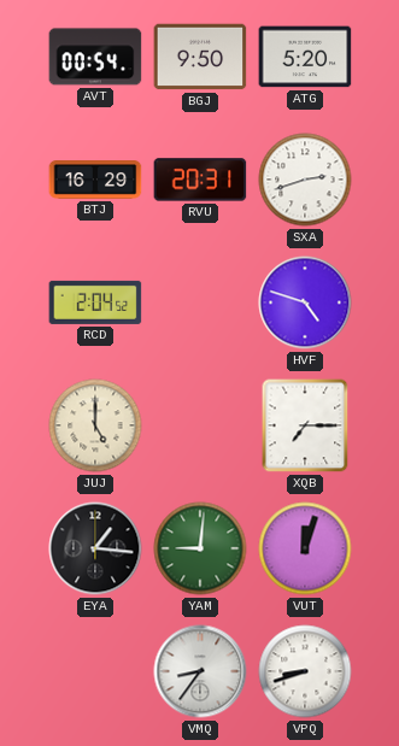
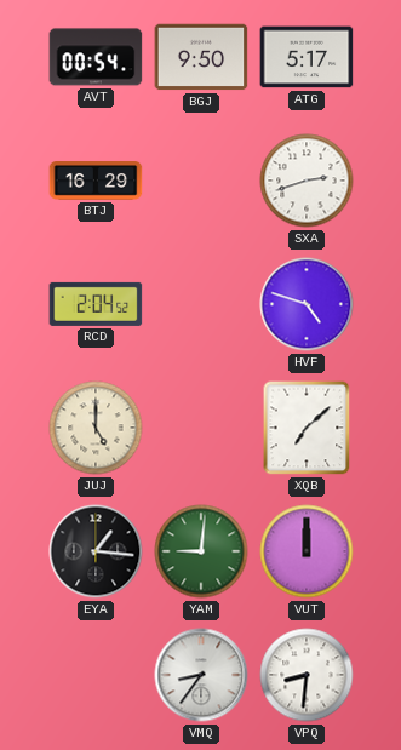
ATG: 5:20 -> 5:17 (307, 57)
RVU: 20:31 -> none (200, 180)
XQB: 7:15 -> 7:08 (307, 428)
VUT: 12:03 -> 12:00 (307, 551)
VPQ: 8:42 -> 8:31 (307, 675)
